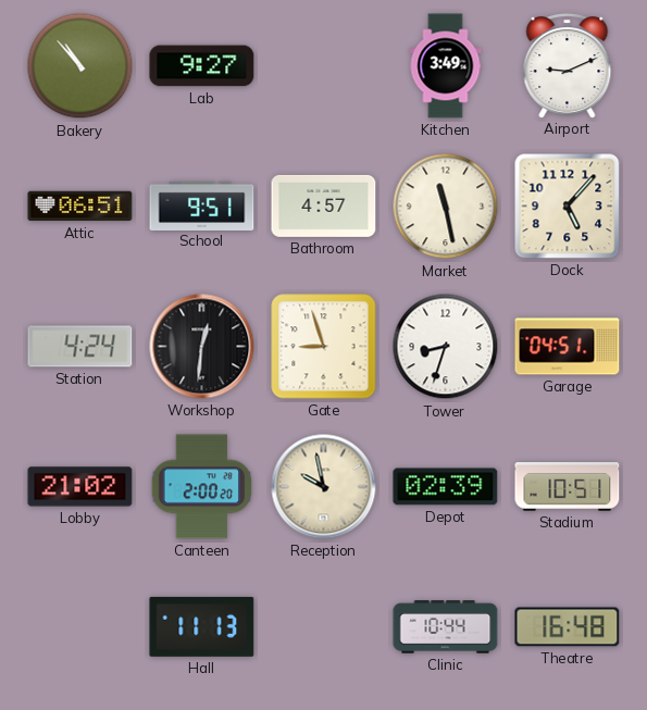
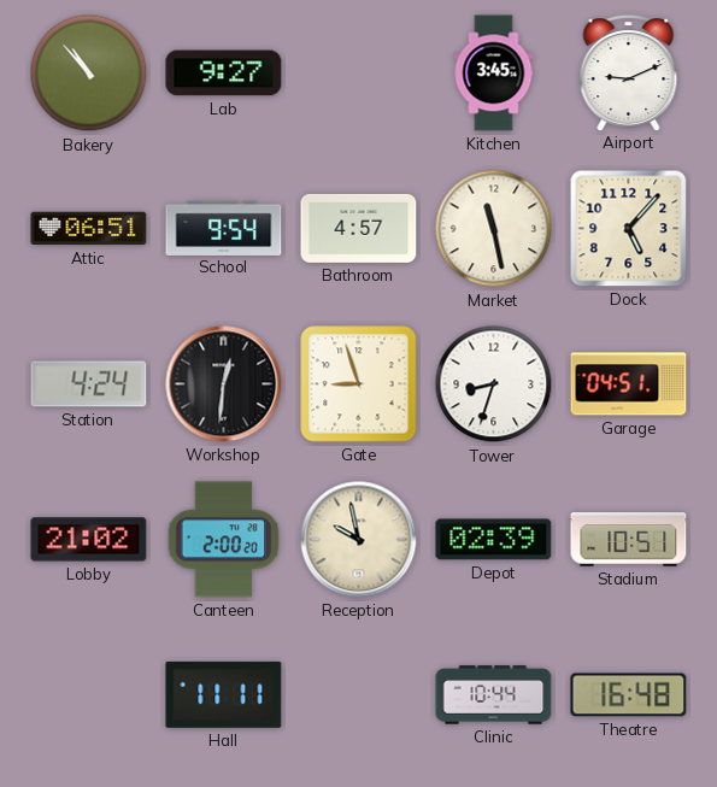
Kitchen: 3:49 -> 3:45 (494, 74)
School: 9:51 -> 9:54 (224, 228)
Hall: 11:13 -> 11:11 (224, 694)
